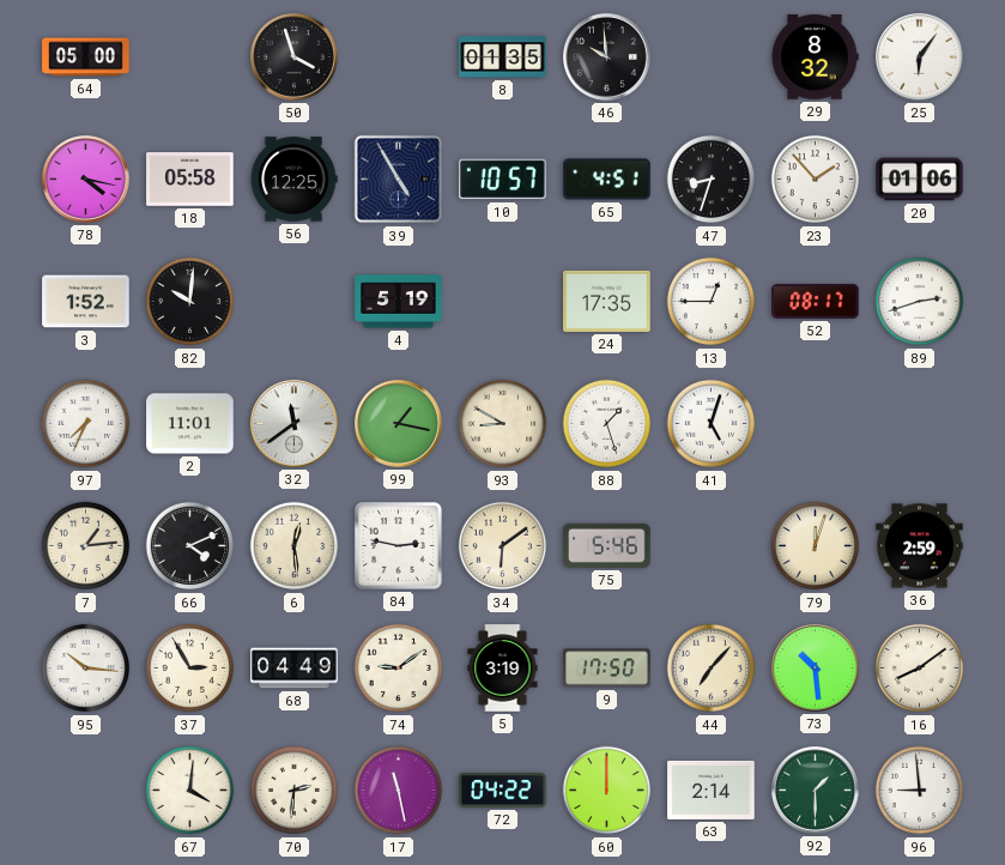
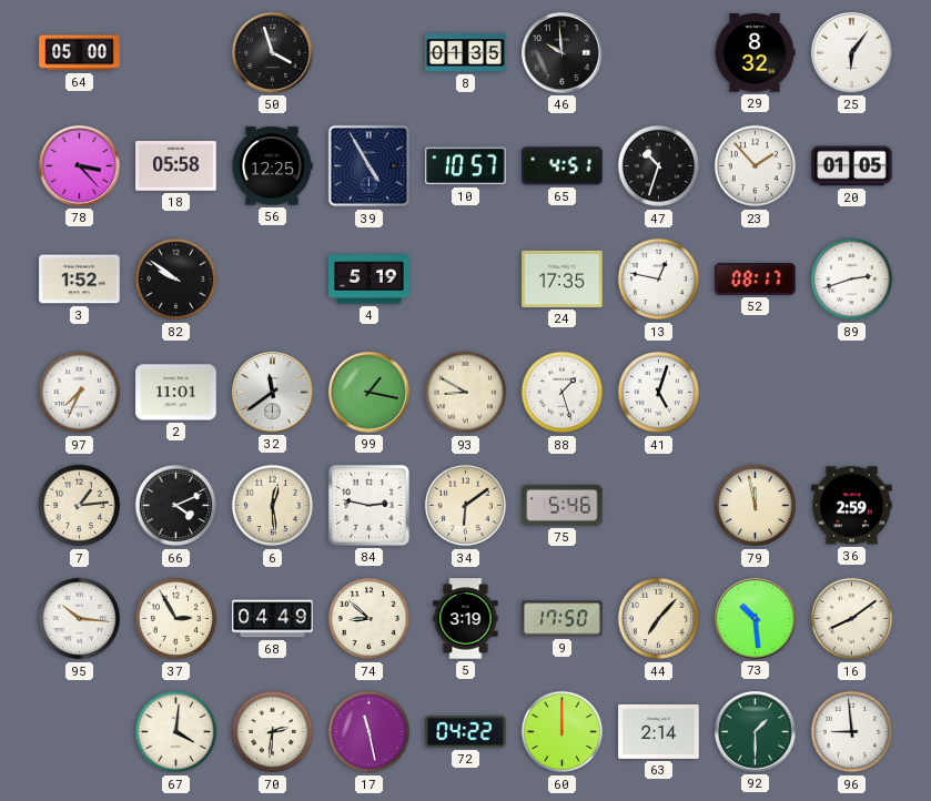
78: 4:17 -> 3:23 (80, 166)
47: 8:33 -> 10:33 (659, 166)
20: 01:06 -> 01:05 (852, 166)
82: 10:01 -> 9:51 (176, 280)
13: 12:45 -> 12:47 (659, 280)
79: 12:03 -> 11:58 (756, 506)
74: 9:09 -> 8:52 (370, 619)
